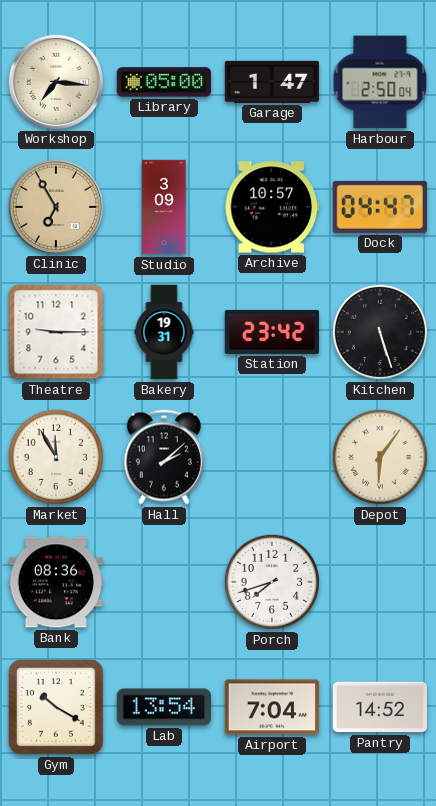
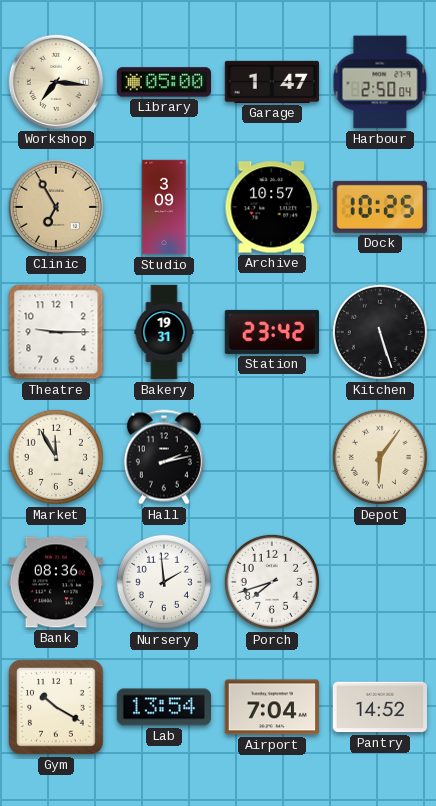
Dock: 04:47 -> 10:25 (380, 207)
Hall: 2:08 -> 2:13 (164, 457)
Nursery: none -> 1:59 (164, 582)
